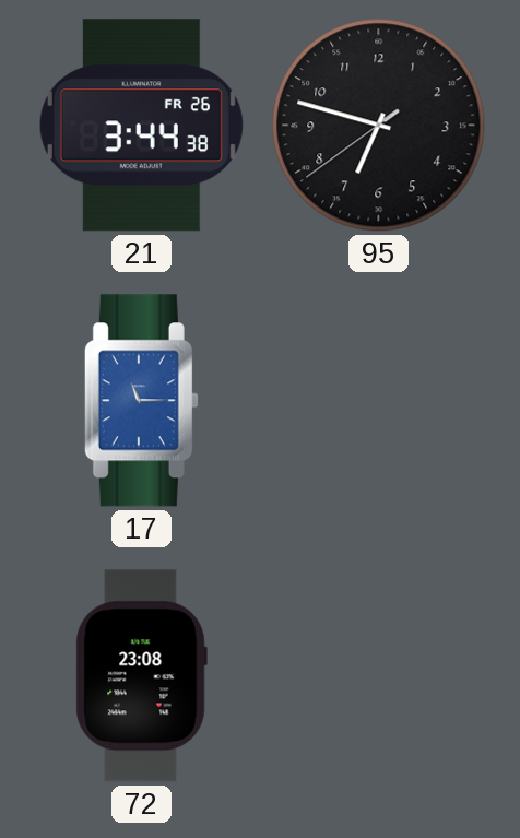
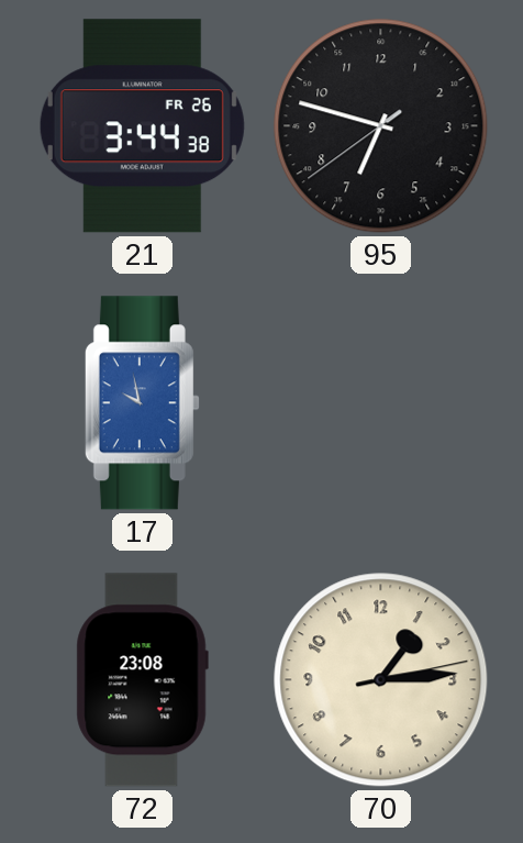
17: 11:15 -> 9:58 (142, 403)
70: none -> 1:14 (381, 680)
